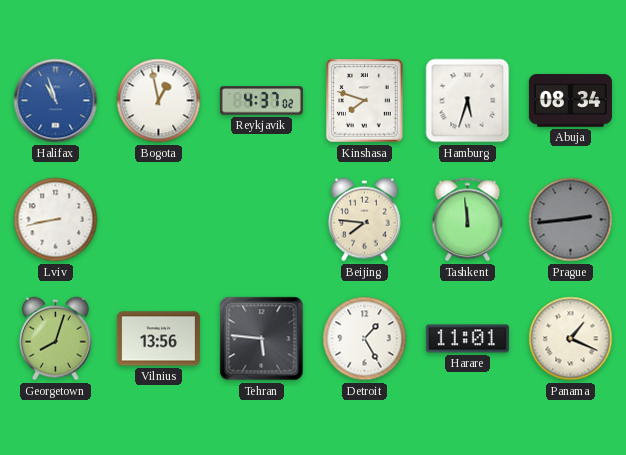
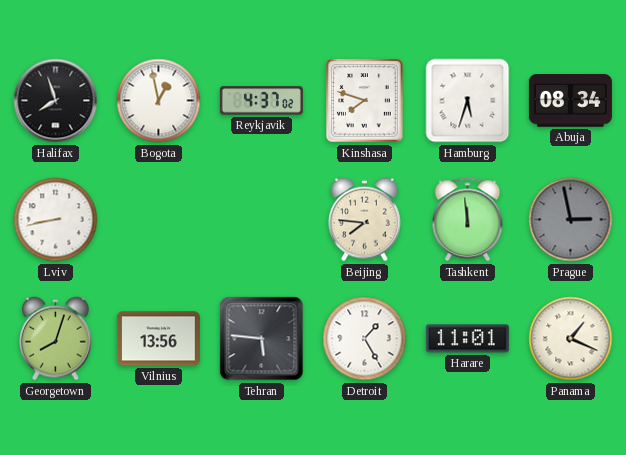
Halifax: 10:57 -> 7:57 (56, 101)
Halifax dial: blue -> black (56, 101)
Prague: 2:44 -> 2:58 (571, 220)
